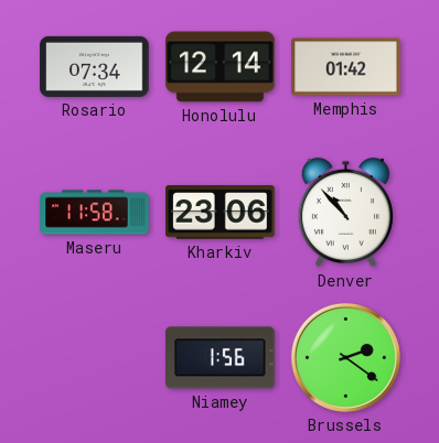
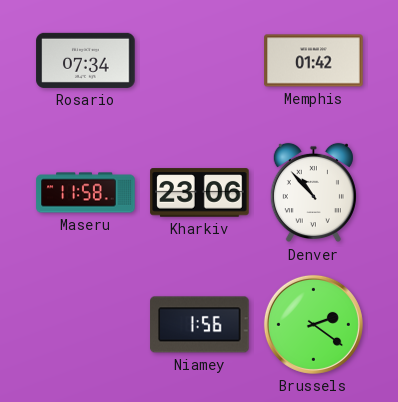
Honolulu: 12:14 -> none (221, 67)
